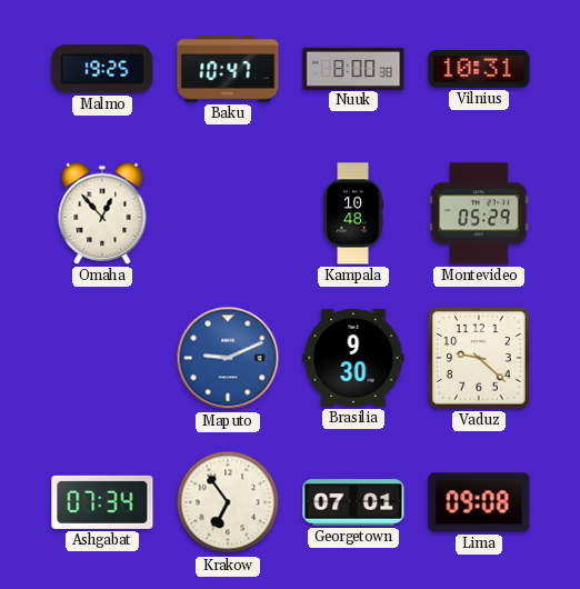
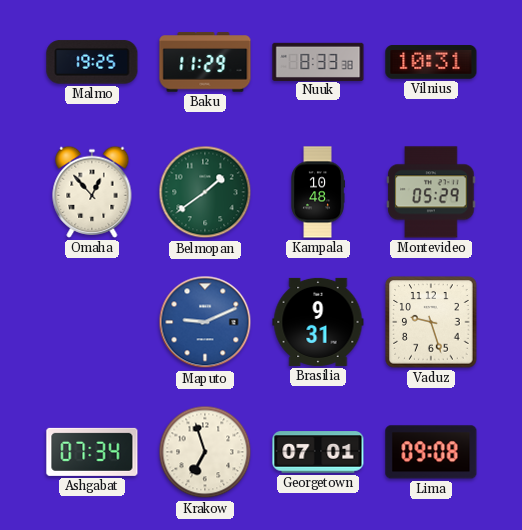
Baku: 10:47 -> 11:29 (205, 62)
Nuuk: 8:00 -> 8:33 (318, 61)
Belmopan: none -> 1:39 (205, 192)
Brasilia: 9:30 -> 9:31 (318, 322)
Vaduz: 9:22 -> 9:27 (431, 322)
Krakow: 6:54 -> 6:57 (205, 452)
